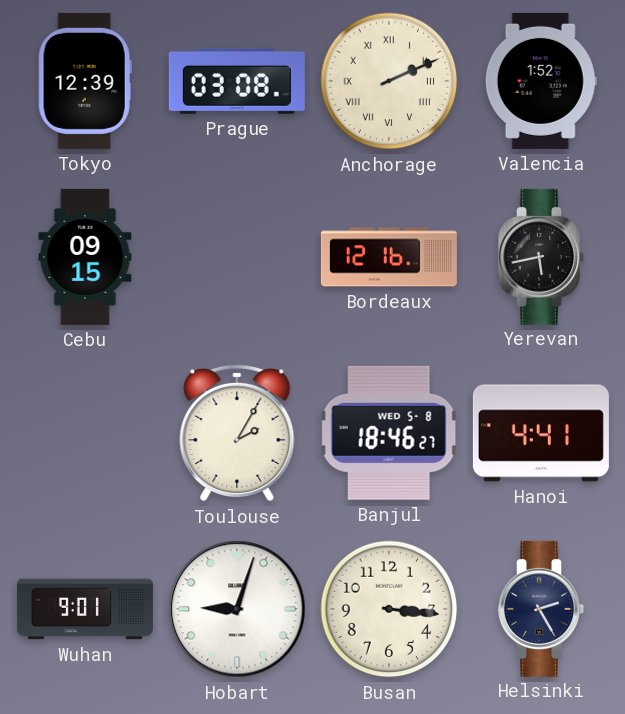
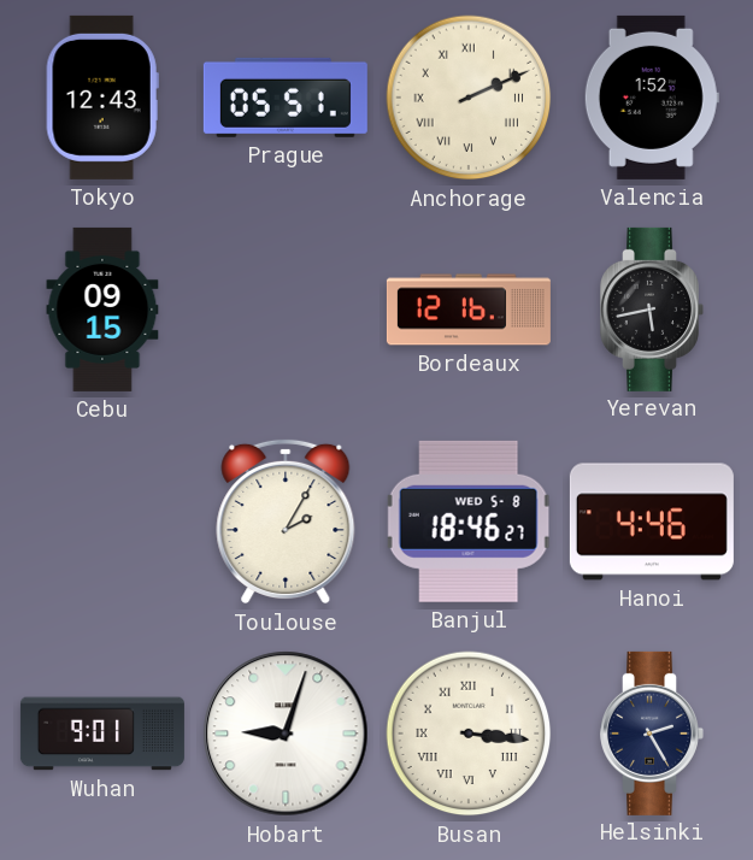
Tokyo: 12:39 -> 12:43 (102, 98)
Prague: 03:08 -> 05:51 (286, 98)
Hanoi: 4:41 -> 4:46 (652, 522)
Busan numerals: Arabic -> Roman (469, 734)
